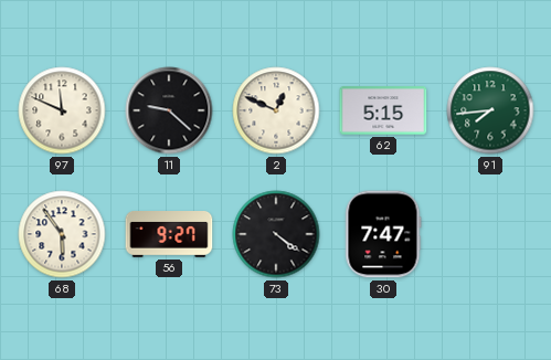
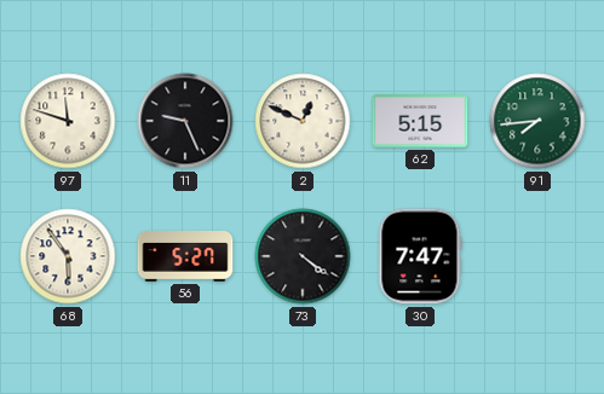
97: 11:49 -> 11:48 (68, 121)
11: 9:22 -> 9:26 (185, 121)
56: 9:27 -> 5:27 (185, 256)
